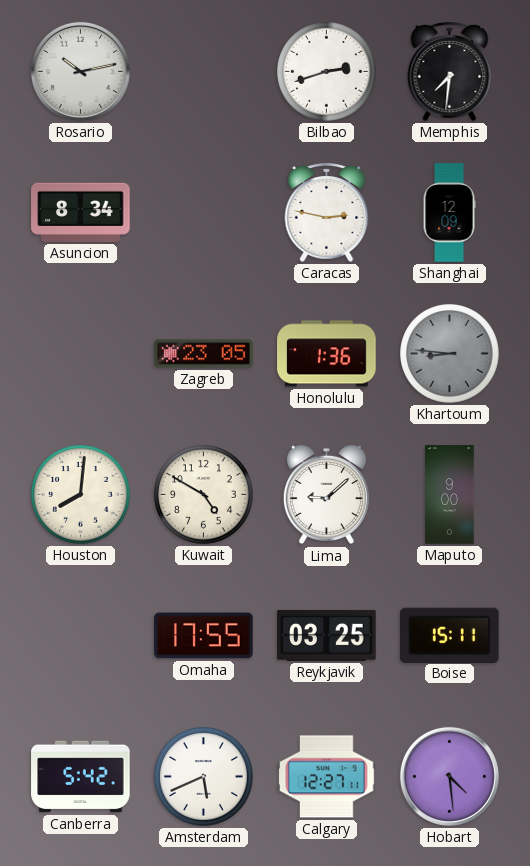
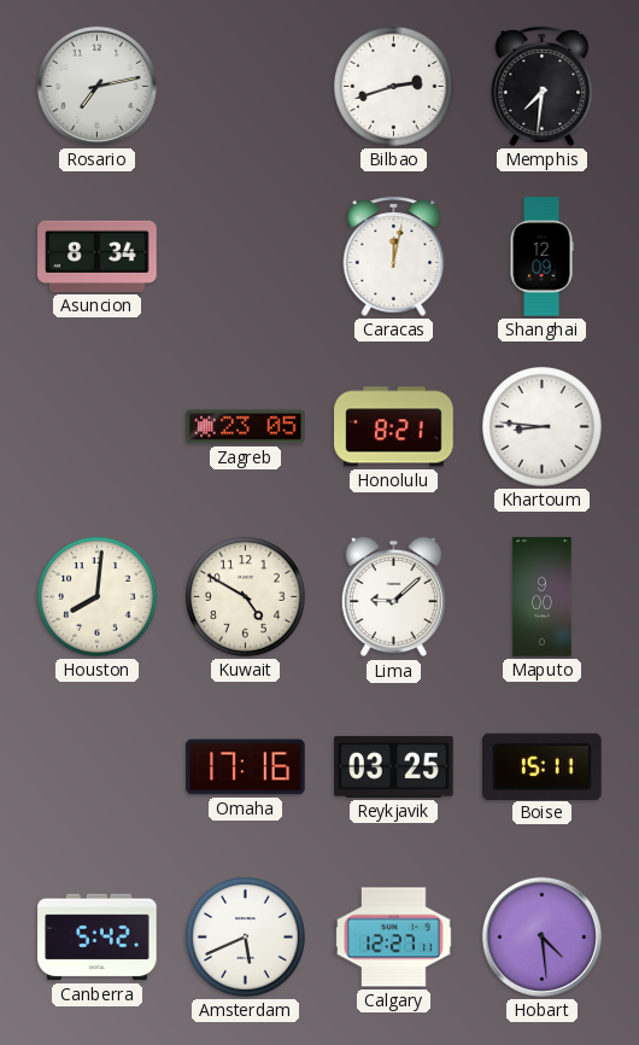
Rosario: 10:13 -> 7:13 (96, 86)
Caracas: 2:47 -> 12:02 (394, 256)
Honolulu: 1:36 -> 8:21 (394, 427)
Khartoum dial: grey -> white (543, 427)
Omaha: 17:55 -> 17:16 (246, 767)
